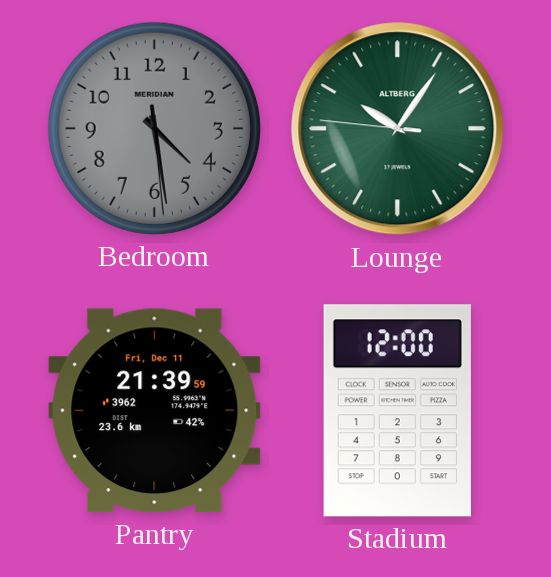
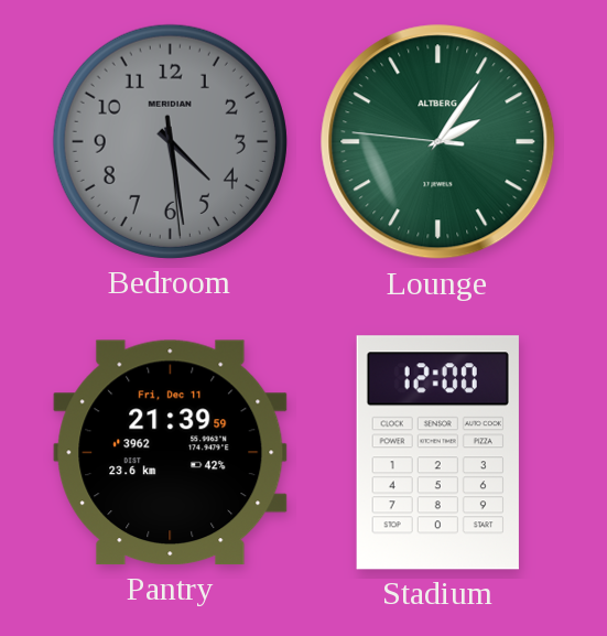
Lounge: 10:05 -> 2:05 (438, 142)
